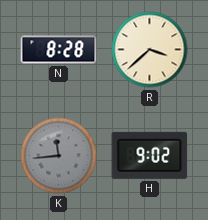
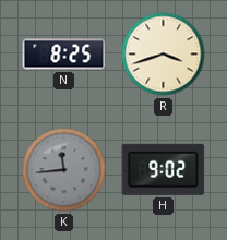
N: 8:28 -> 8:25 (64, 55)
R: 3:38 -> 3:42 (164, 55)
